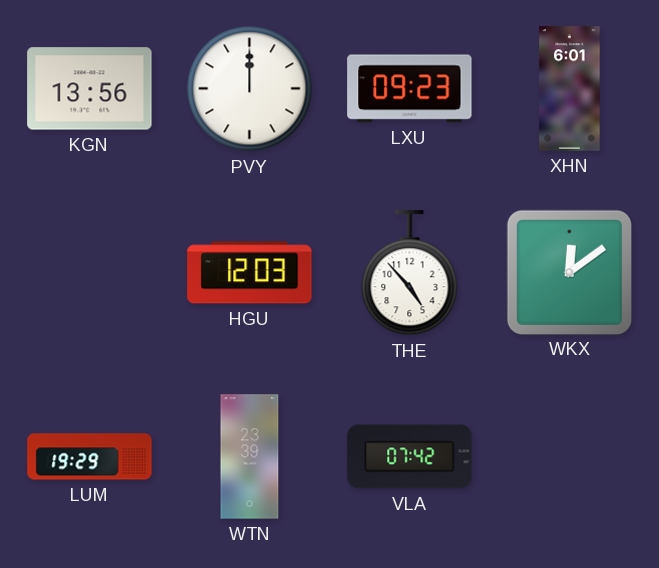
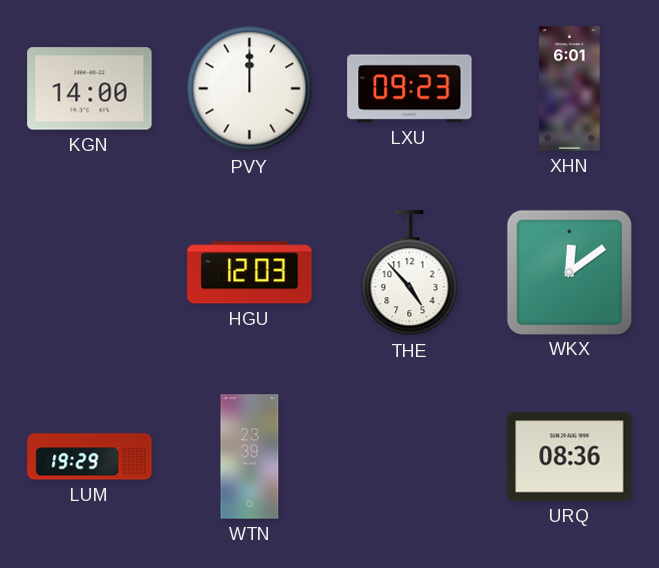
KGN: 13:56 -> 14:00 (90, 89)
VLA: 07:42 -> none (410, 457)
URQ: none -> 08:36 (570, 457)
